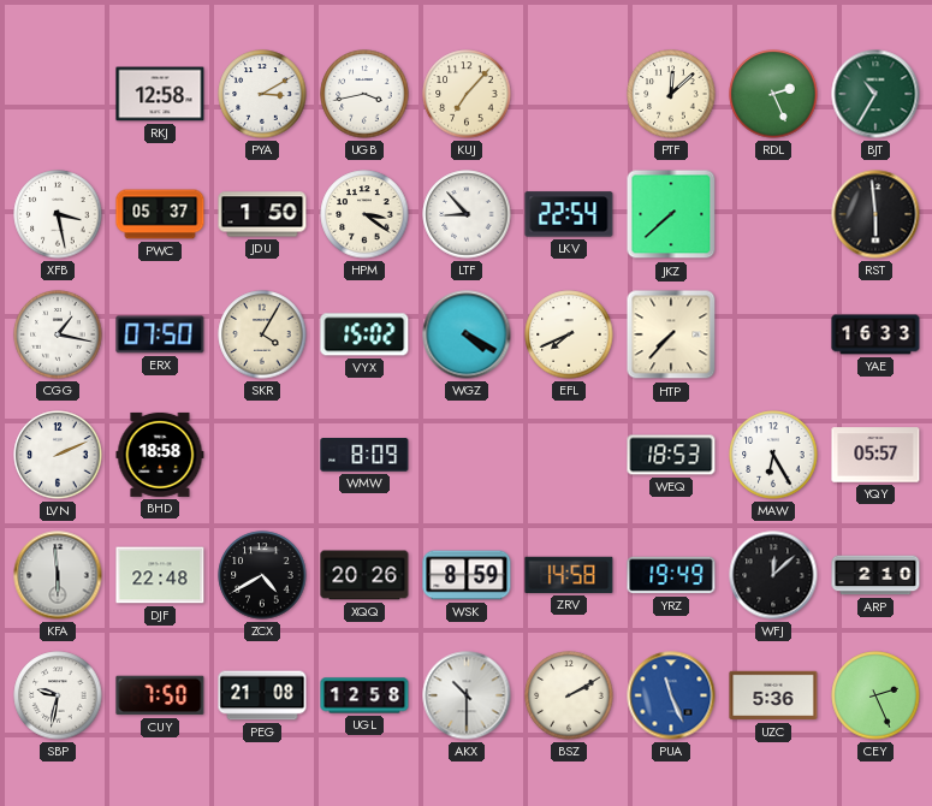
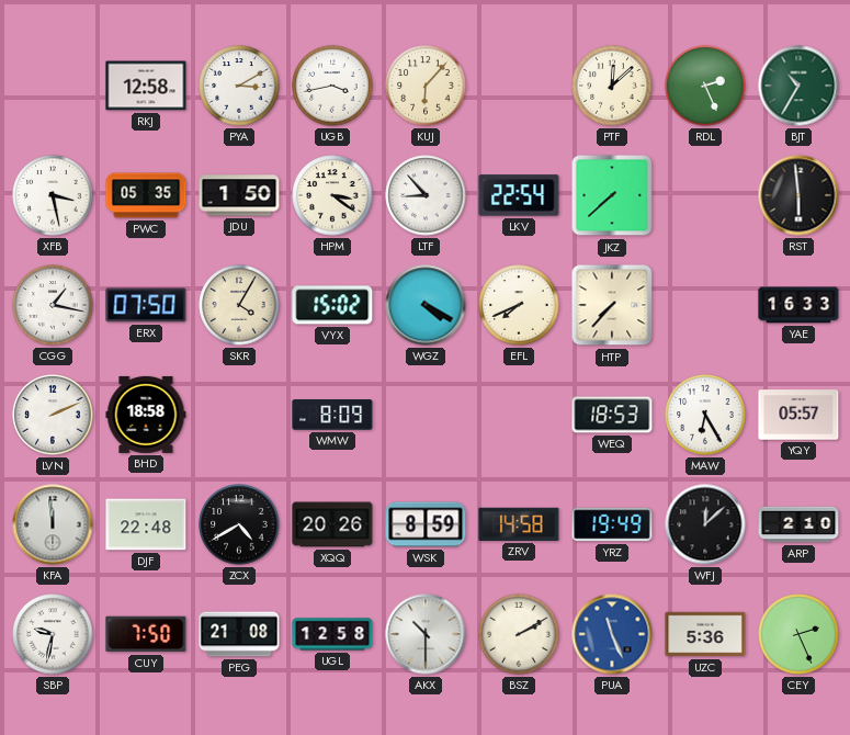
KUJ: 7:07 -> 6:07 (426, 86)
PWC: 05:37 -> 05:35 (146, 195)
KFA: 5:59 -> 11:59 (53, 524)
